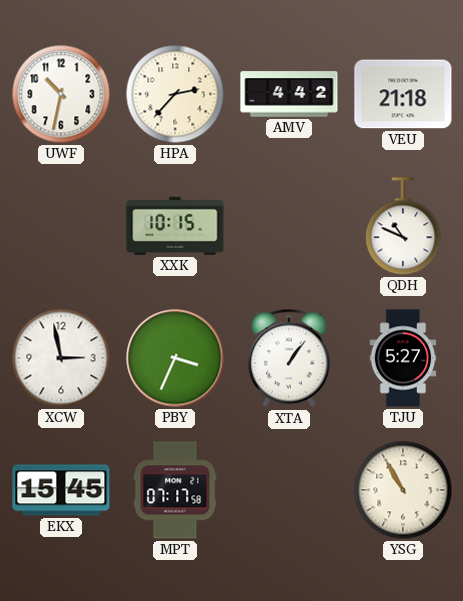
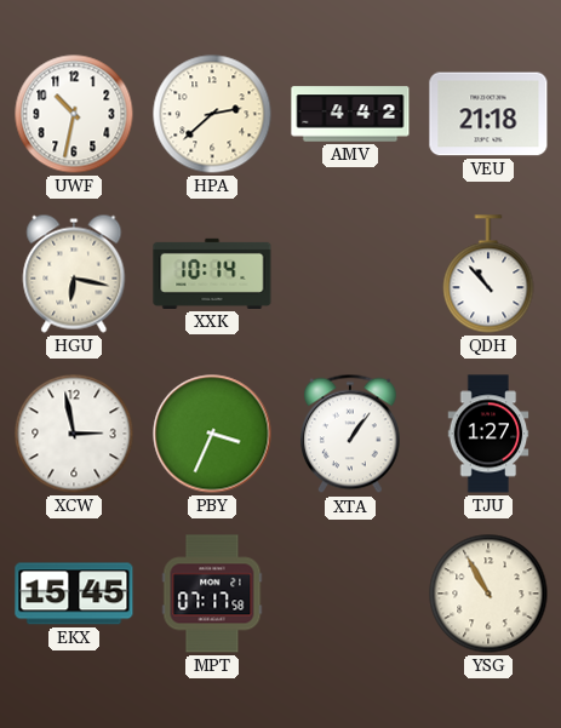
HPA: 2:37 -> 2:38 (212, 114)
HGU: none -> 6:17 (74, 274)
XXK: 10:15 -> 10:14 (212, 274)
QDH: 10:49 -> 10:53 (488, 274)
TJU: 5:27 -> 1:27 (488, 434)
